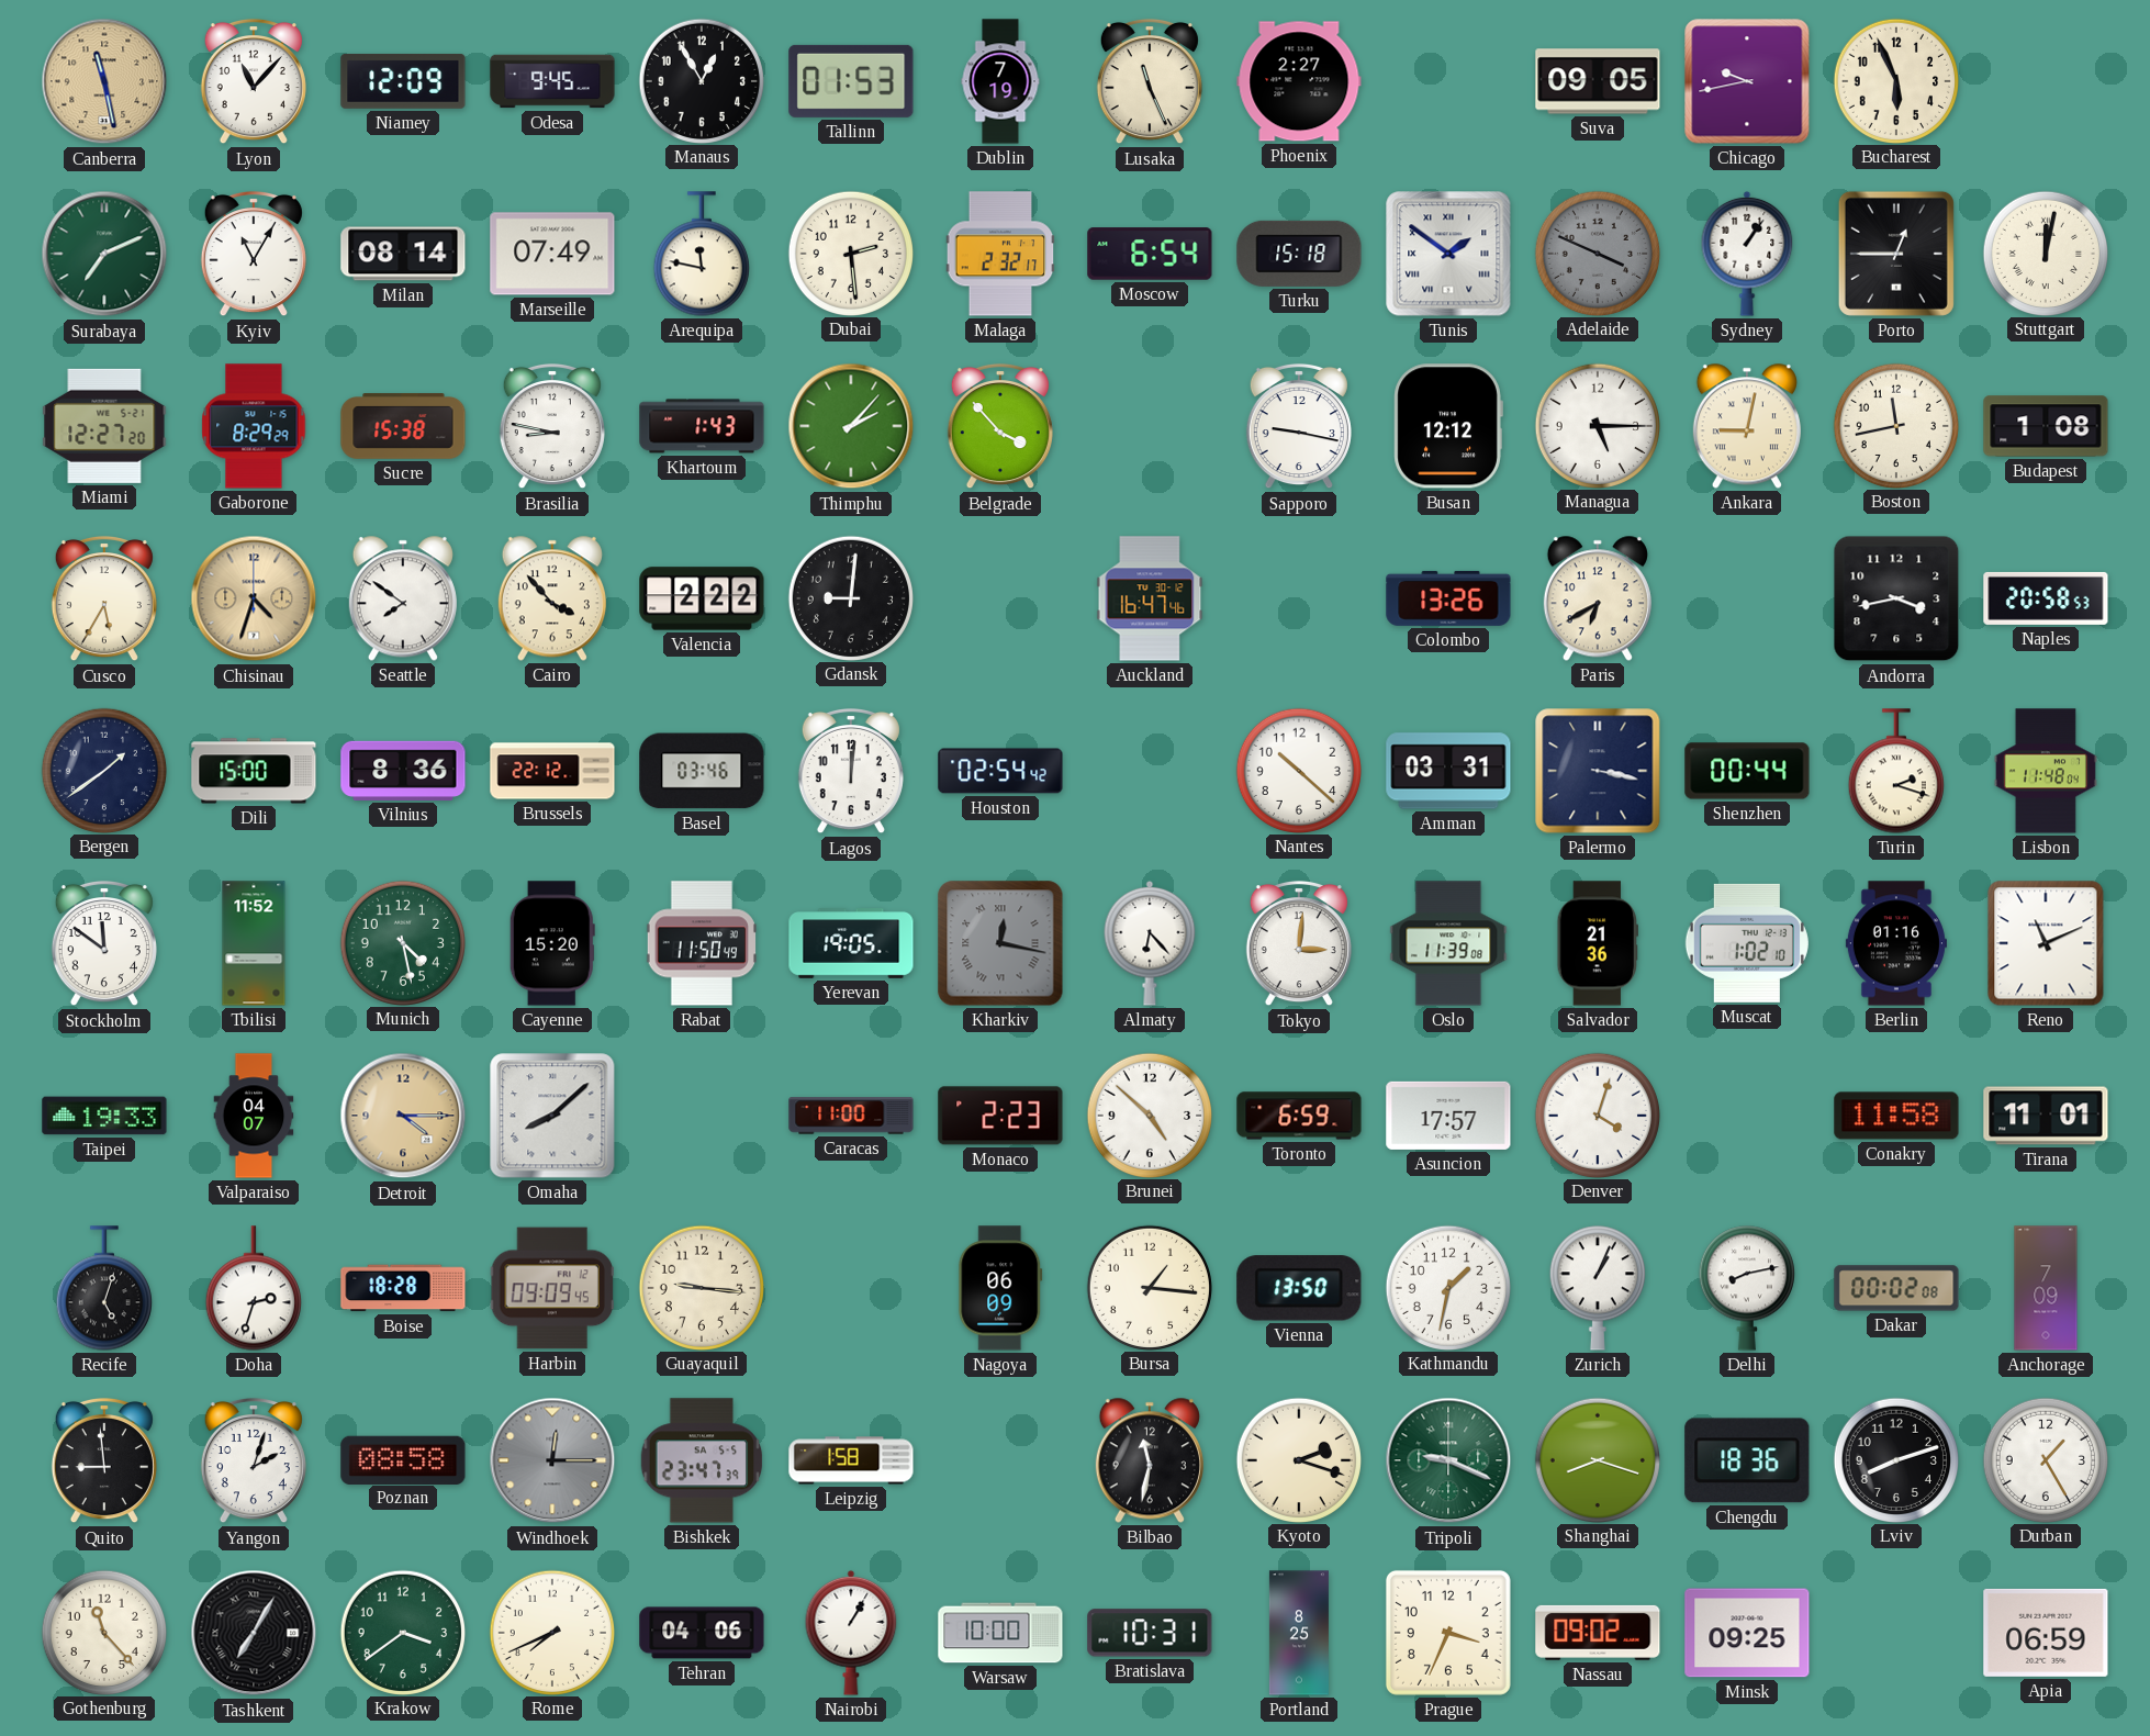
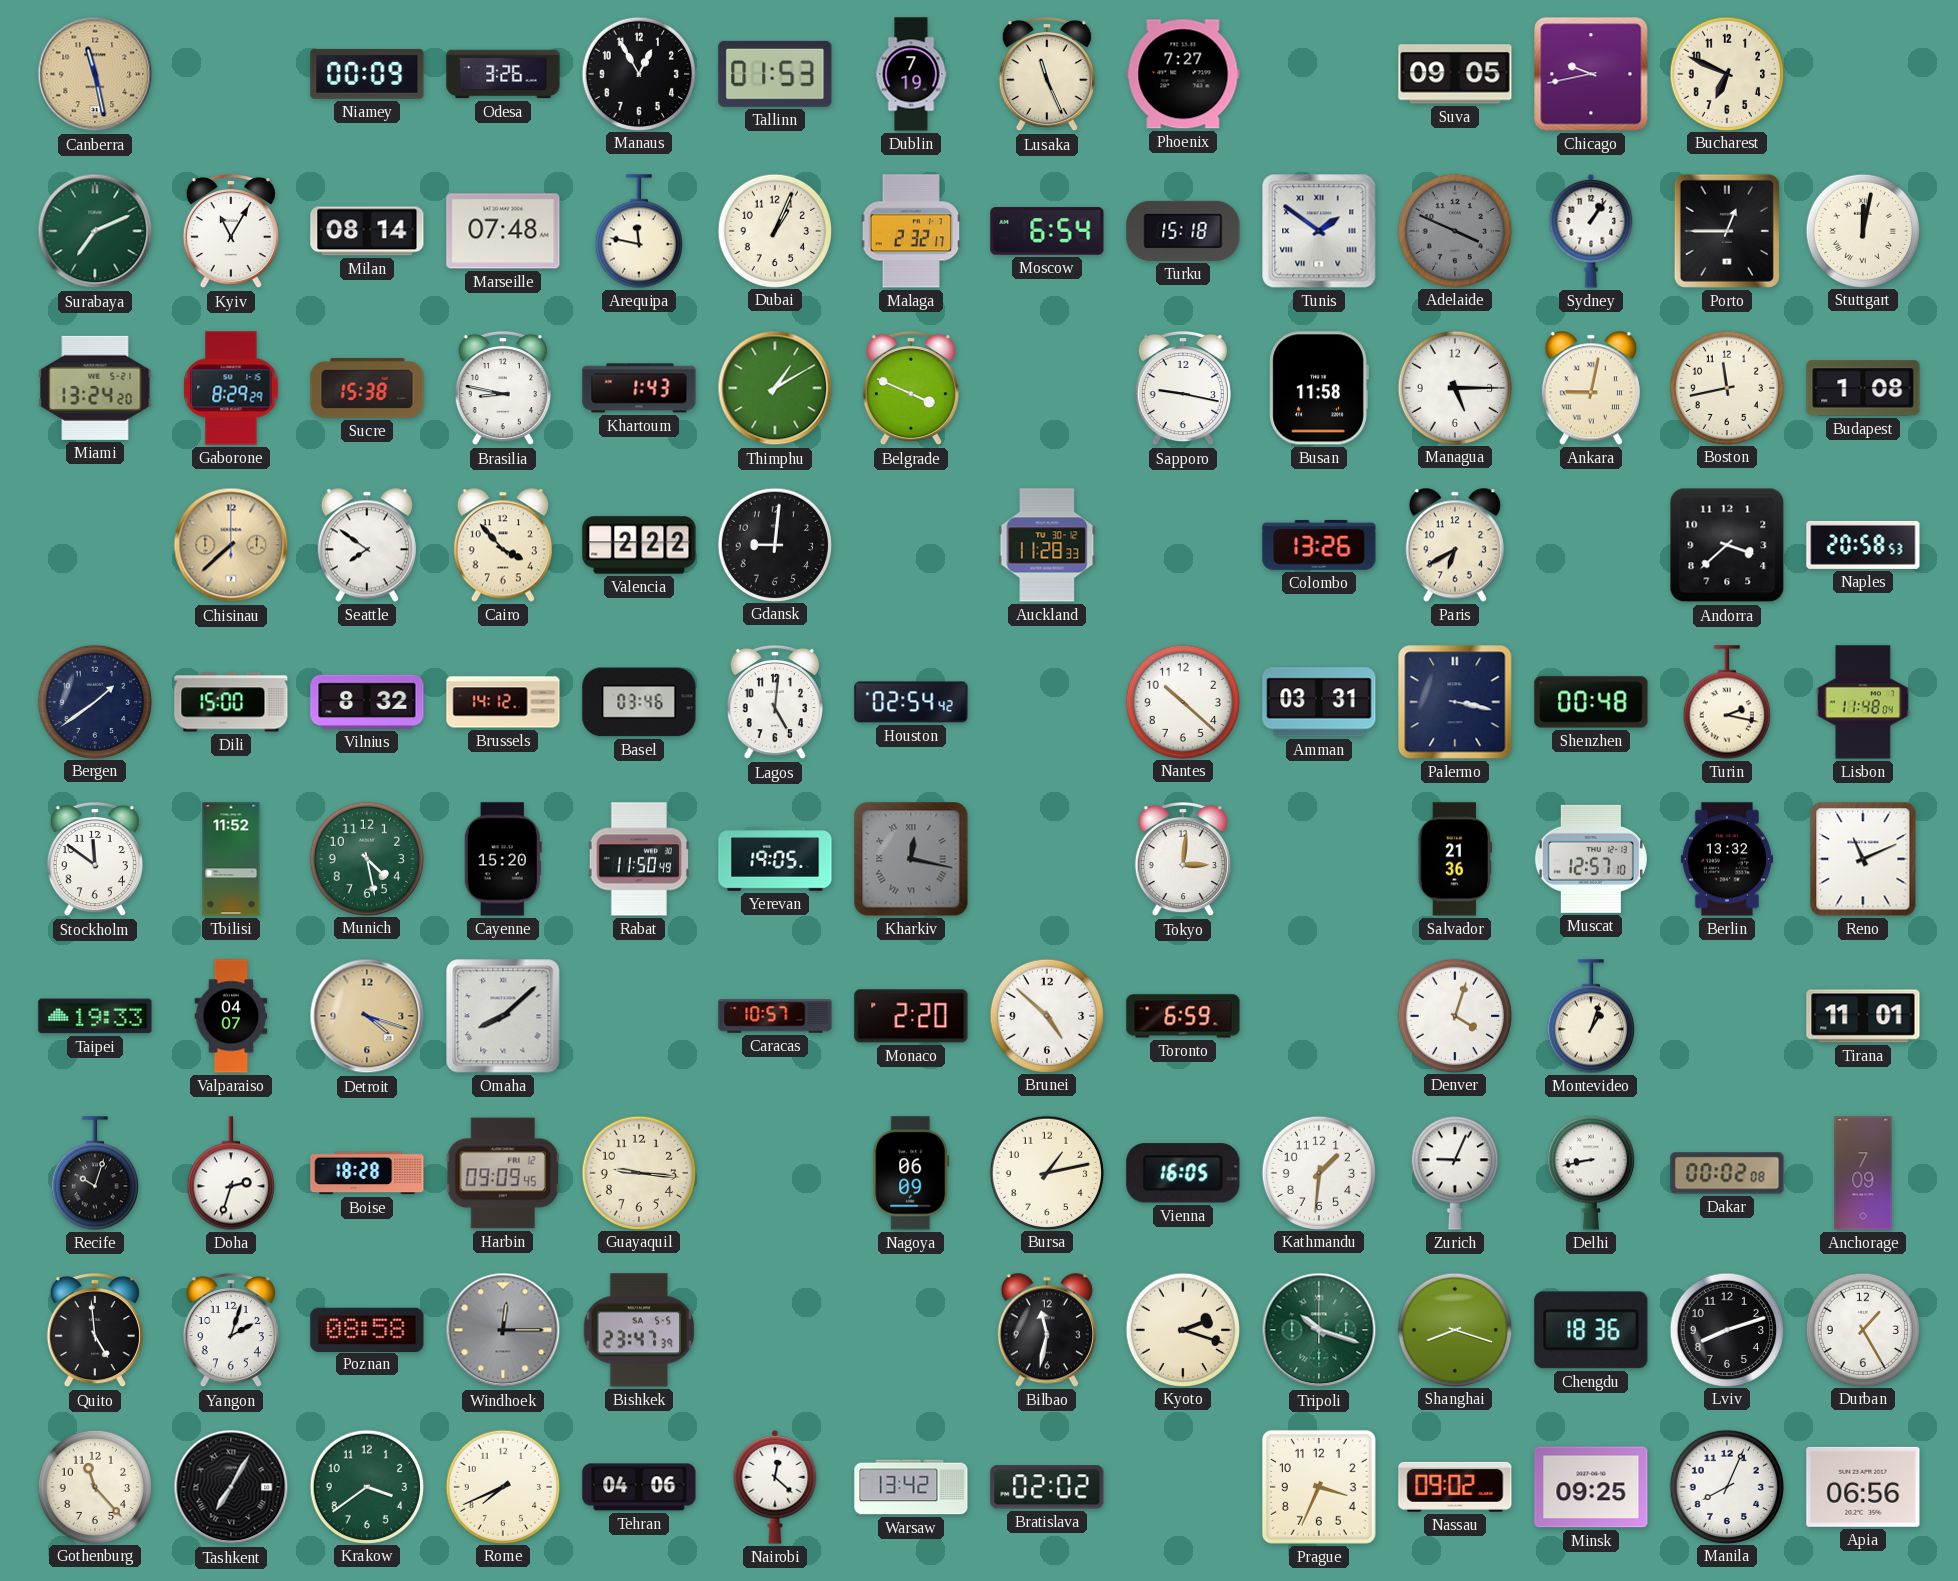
Lyon: 11:07 -> none (254, 81)
Niamey: 12:09 -> 00:09 (367, 74)
Odesa: 9:45 -> 3:26 (503, 74)
Phoenix: 2:27 -> 7:27 (1183, 74)
Bucharest: 5:56 -> 6:49 (1726, 73)
Marseille: 07:49 -> 07:48 (503, 231)
Dubai: 2:29 -> 1:04 (774, 230)
Miami: 12:27 -> 13:24 (95, 388)
Thimphu: 2:07 -> 1:10 (775, 388)
Belgrade: 3:53 -> 3:49 (911, 388)
Busan: 12:12 -> 11:58 (1319, 388)
Cusco: 5:35 -> none (104, 598)
Chisinau: 4:33 -> 7:38 (231, 545)
Auckland: 16:47 -> 11:28 (1047, 545)
Andorra: 3:43 -> 3:38 (1727, 545)
Vilnius: 8:36 -> 8:32 (367, 702)
Brussels: 22:12 -> 14:12 (503, 702)
Lagos: 12:01 -> 5:01 (775, 702)
Shenzhen: 00:44 -> 00:48 (1591, 702)
Turin: 2:18 -> 2:17 (1727, 702)
Almaty: 6:23 -> none (1150, 943)
Oslo: 11:39 -> none (1448, 943)
Muscat: 1:02 -> 12:57 (1591, 859)
Berlin: 01:16 -> 13:32 (1727, 859)
Detroit: 4:15 -> 4:18 (367, 1016)
Caracas: 11:00 -> 10:57 (775, 1016)
Monaco: 2:23 -> 2:20 (911, 1016)
Asuncion: 17:57 -> none (1448, 1116)
Montevideo: none -> 1:03 (1591, 1016)
Conakry: 11:58 -> none (1896, 1116)
Recife: 5:03 -> 10:03 (95, 1173)
Bursa: 1:16 -> 1:13 (1046, 1172)
Vienna: 13:50 -> 16:05 (1183, 1173)
Kathmandu: 1:32 -> 1:31 (1318, 1172)
Zurich: 1:04 -> 9:04 (1455, 1173)
Delhi: 8:13 -> 8:43 (1591, 1173)
Quito: 8:59 -> 4:59 (95, 1330)
Leipzig: 1:58 -> none (851, 1460)
Tripoli: 9:19 -> 10:18 (1319, 1330)
Nairobi: 1:05 -> 12:22 (775, 1487)
Warsaw: 10:00 -> 13:42 (911, 1487)
Bratislava: 10:31 -> 02:02 (1047, 1487)
Portland: 8:25 -> none (1299, 1633)
Manila: none -> 8:04 (1726, 1486)
Apia: 06:59 -> 06:56 (1863, 1487)
